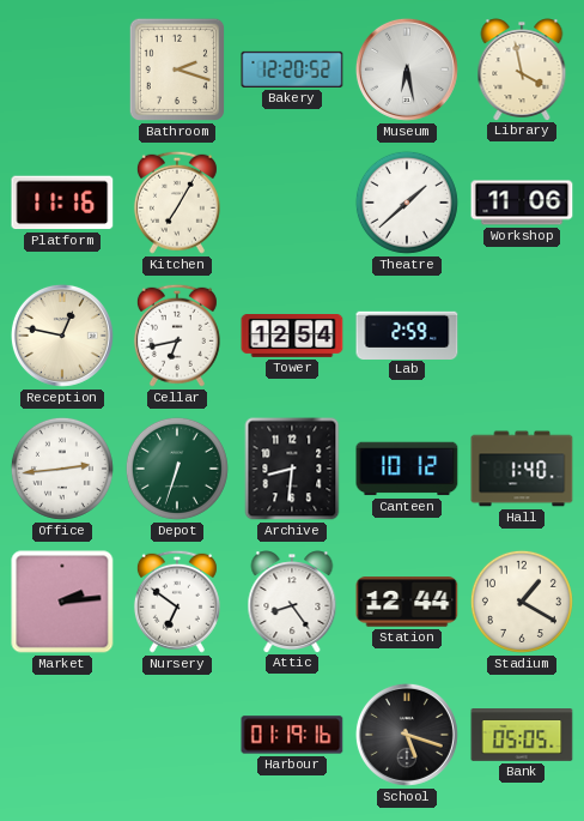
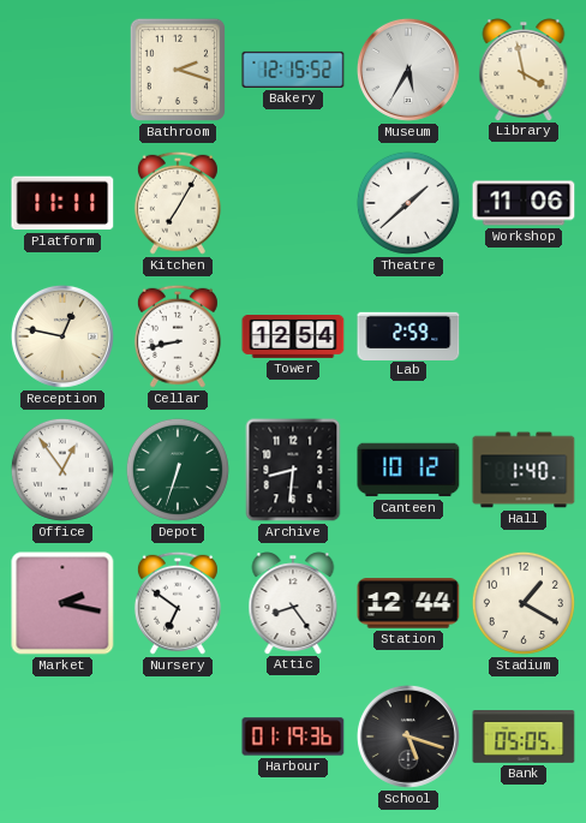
Bakery: 12:20 -> 12:15 (293, 70)
Museum: 6:28 -> 5:35 (408, 70)
Platform: 11:16 -> 11:11 (62, 203)
Cellar: 6:43 -> 8:43 (178, 336)
Office: 2:44 -> 12:54 (62, 470)
Market: 2:14 -> 2:17 (62, 603)
Harbour: 01:19:16 -> 01:19:36 (293, 736)
